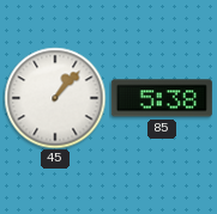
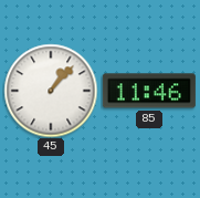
85: 5:38 -> 11:46 (149, 91)
